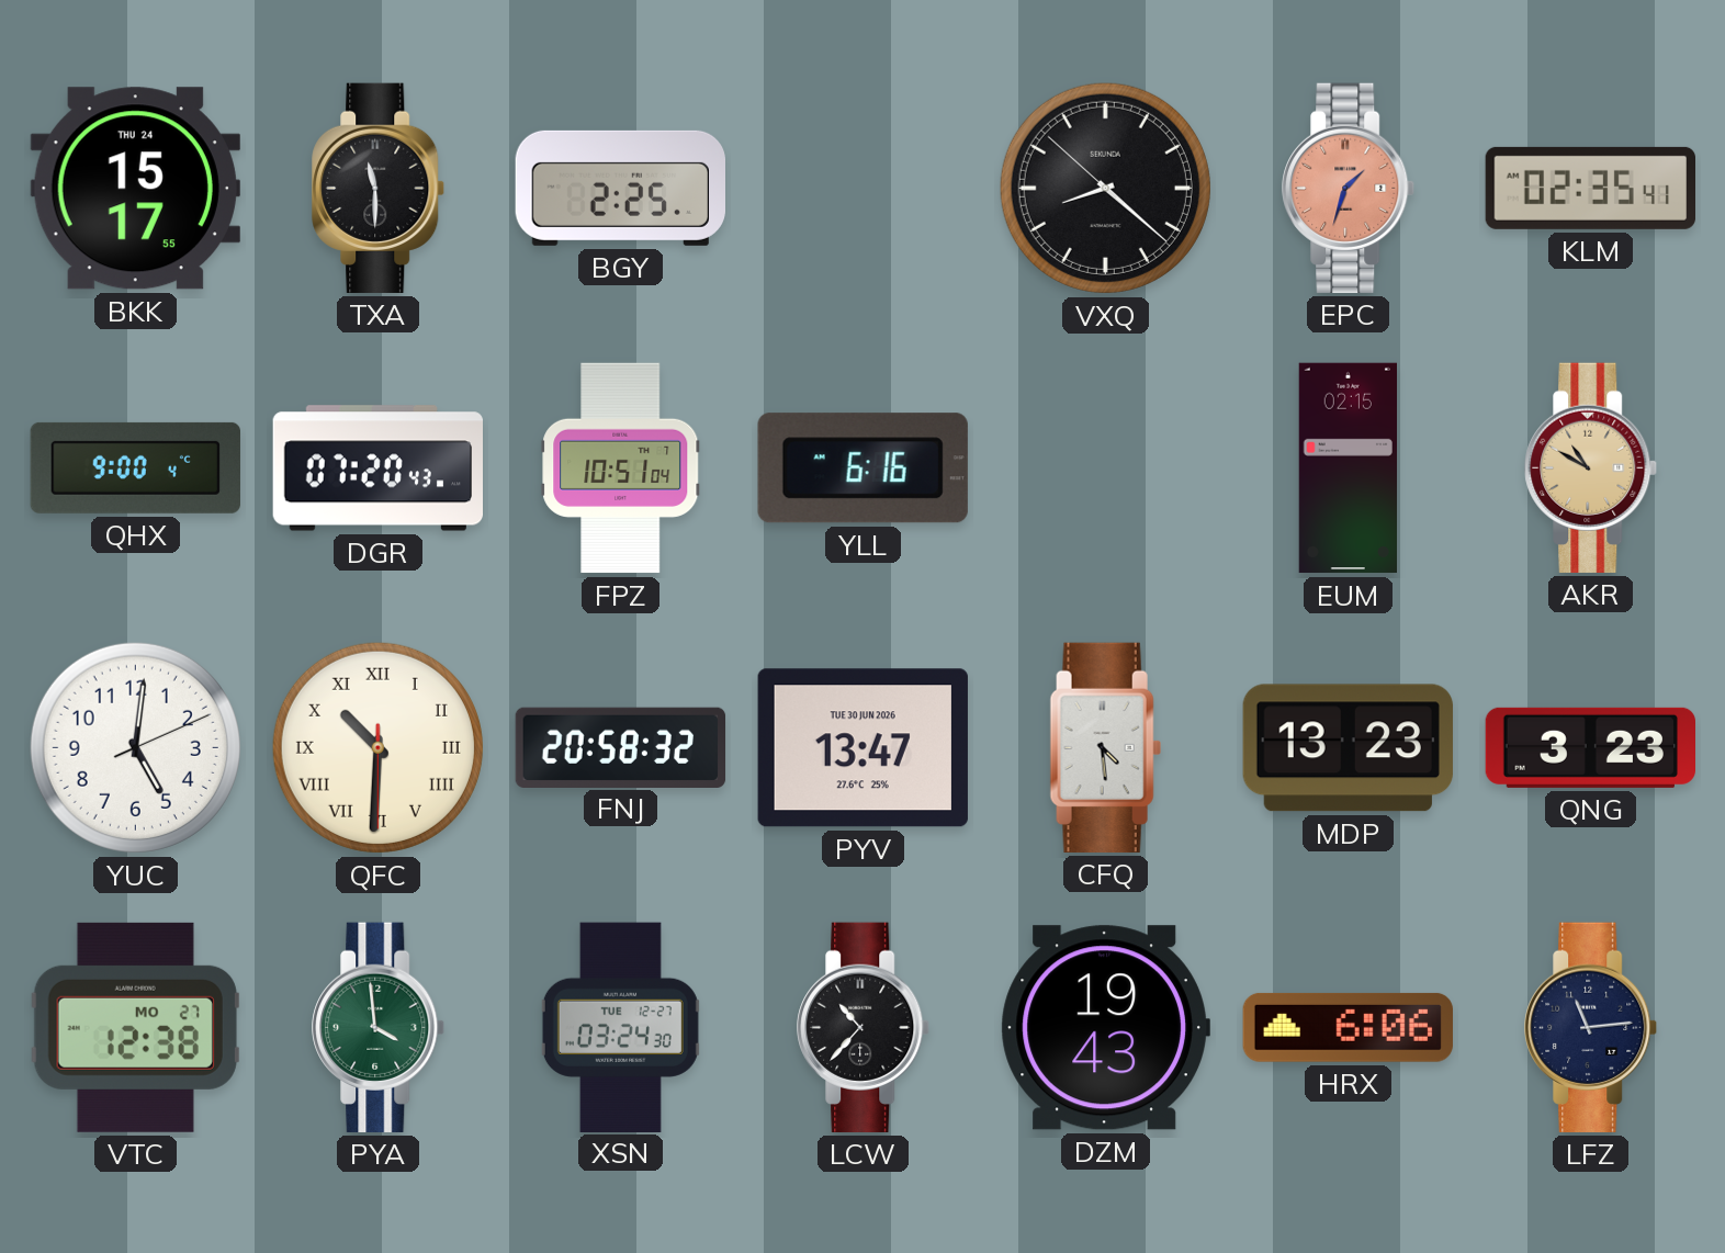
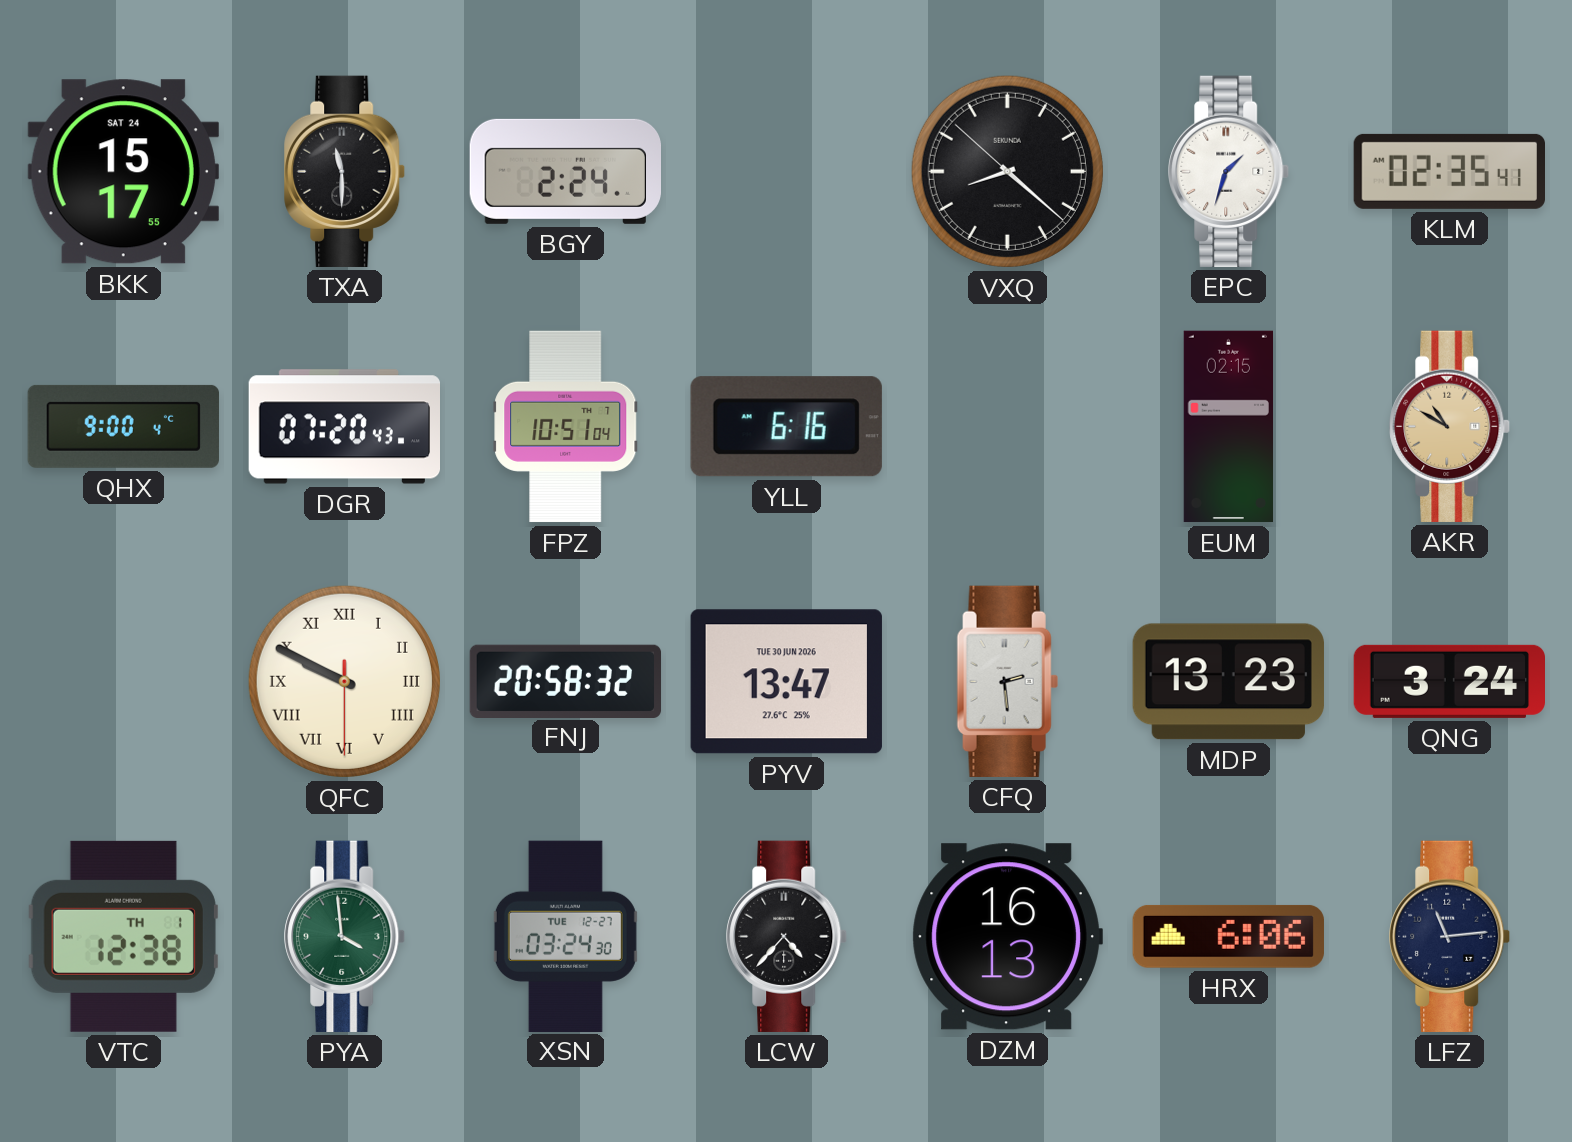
BKK date: THU 24 -> SAT 24 (123, 172)
BGY: 2:25 -> 2:24 (565, 171)
EPC dial: salmon -> white (1229, 171)
YUC: 5:01 -> none (135, 747)
QFC: 10:30 -> 9:49 (344, 681)
CFQ: 4:29 -> 2:29 (1007, 681)
QNG: 3:23 -> 3:24 (1449, 681)
VTC date: MO 27 -> TH 1 (123, 936)
LCW: 10:37 -> 4:37 (787, 936)
DZM: 19:43 -> 16:13 (1007, 937)
